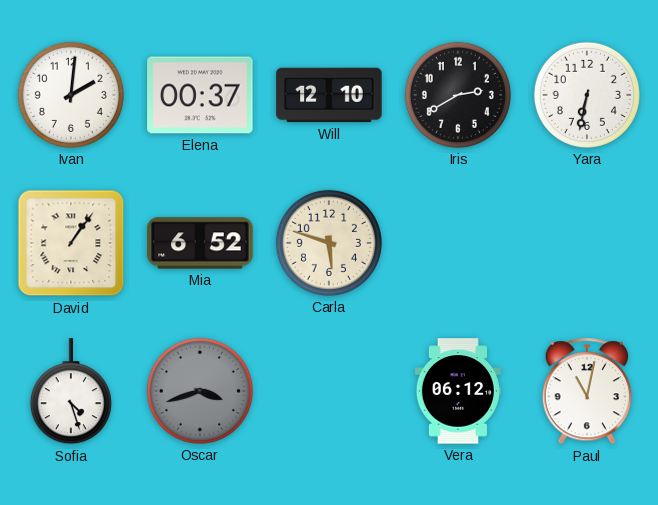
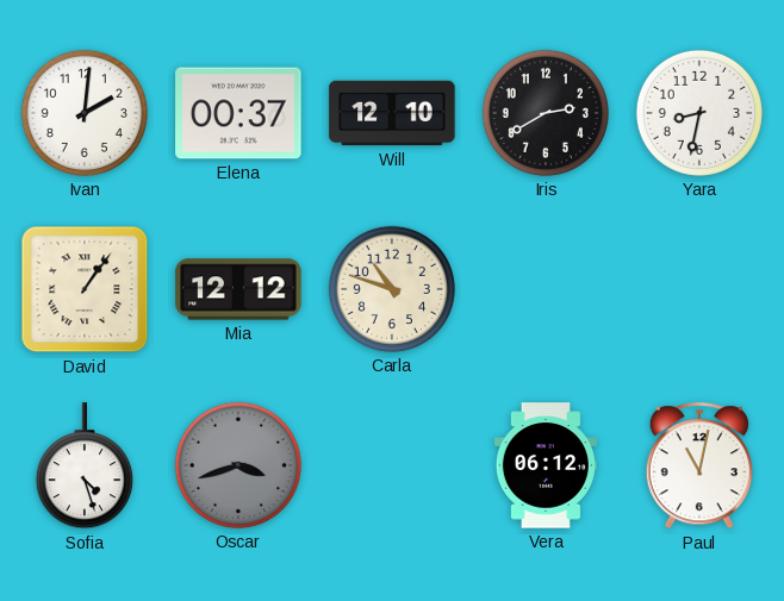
Yara: 6:32 -> 8:32 (699, 113)
Mia: 6:52 -> 12:12 (238, 289)
Carla: 5:48 -> 10:48 (392, 289)
